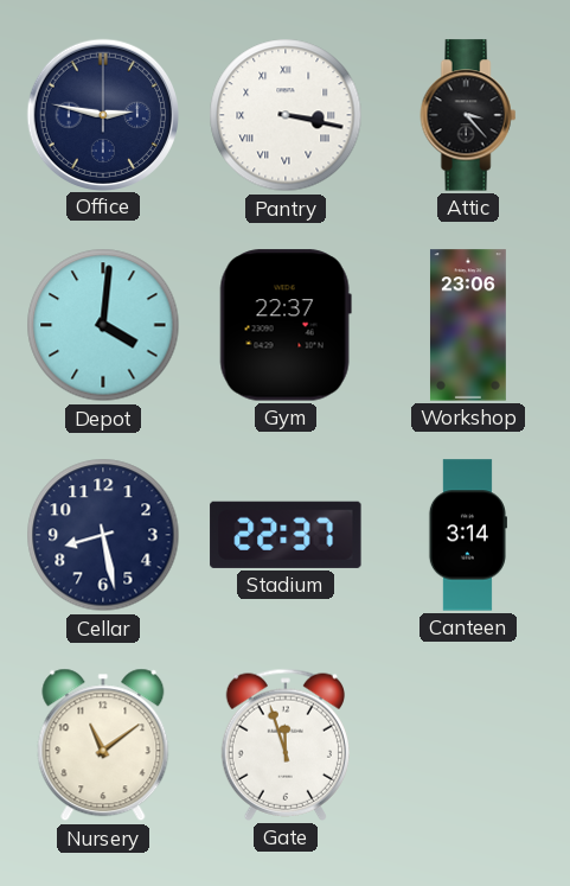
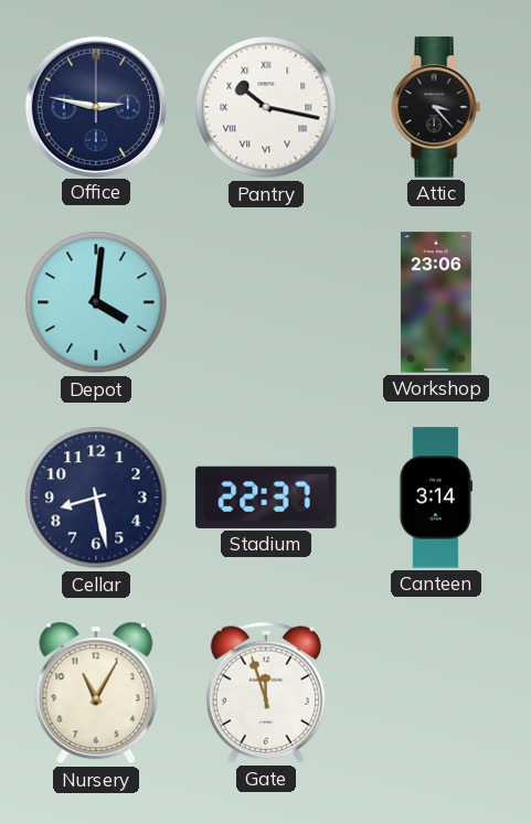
Pantry: 3:17 -> 10:17 (266, 107)
Gym: 22:37 -> none (286, 325)
Nursery: 11:09 -> 11:05 (96, 693)
